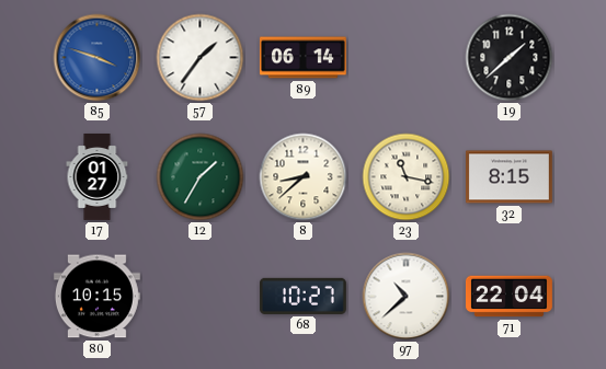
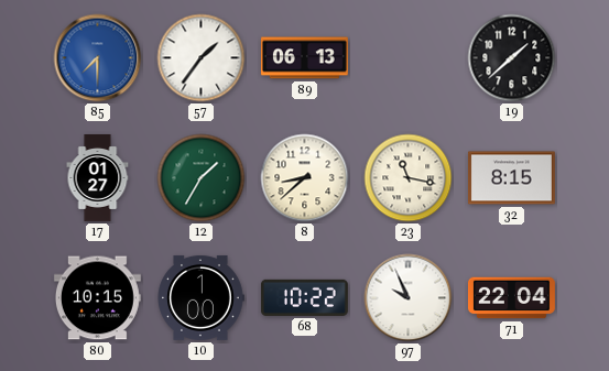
85: 3:48 -> 7:30 (98, 58)
89: 06:14 -> 06:13 (304, 58)
10: none -> 1:00 (200, 297)
68: 10:27 -> 10:22 (304, 297)
97: 10:38 -> 9:56 (409, 298)
